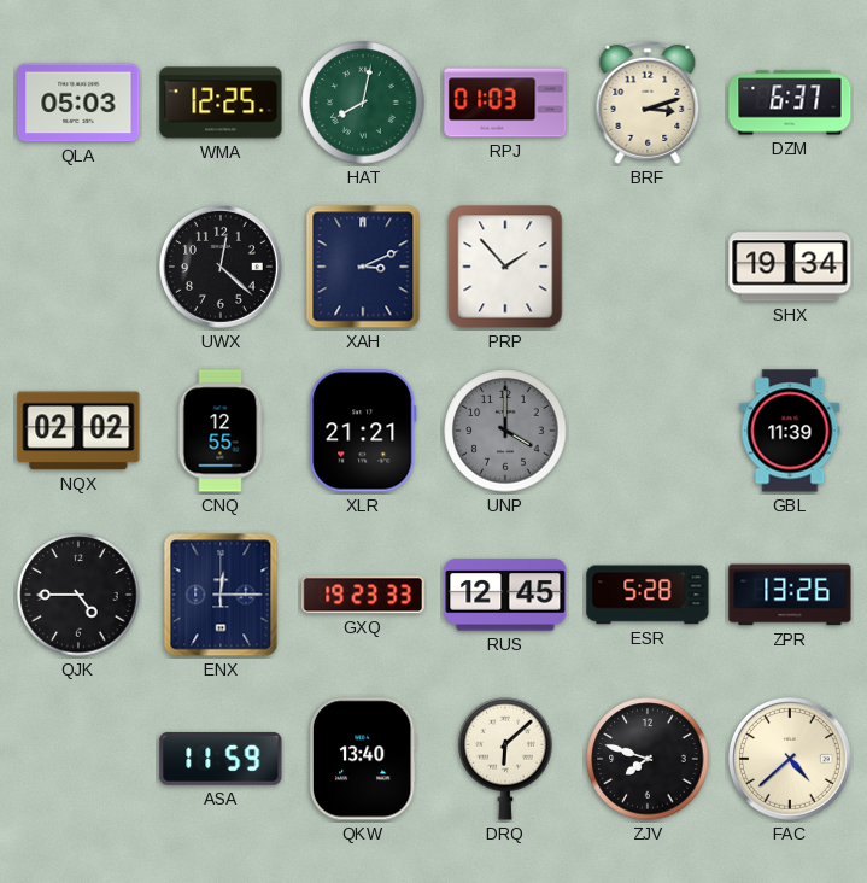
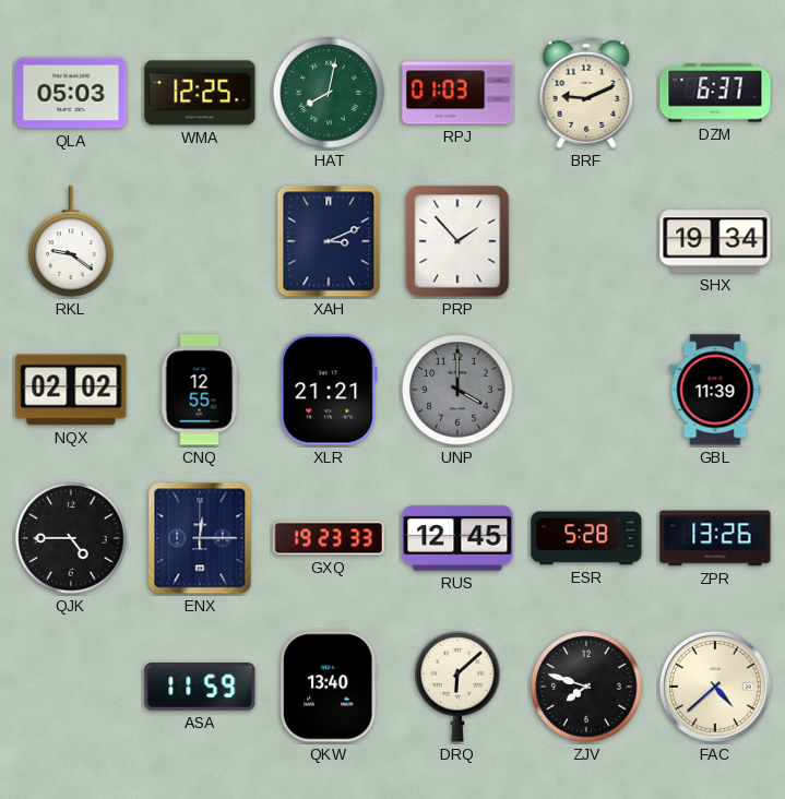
BRF: 3:12 -> 9:11 (586, 93)
RKL: none -> 9:21 (71, 241)
UWX: 12:22 -> none (222, 268)
